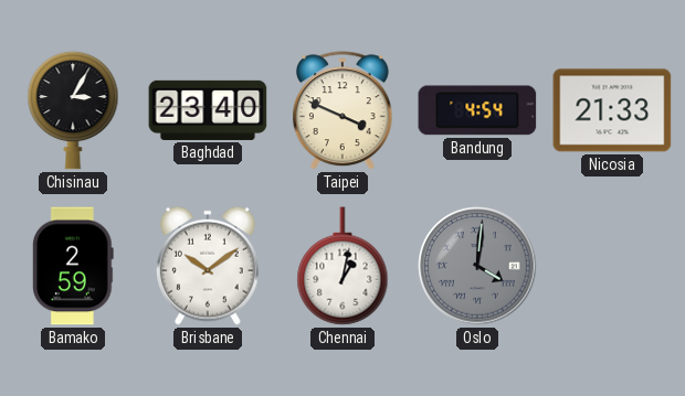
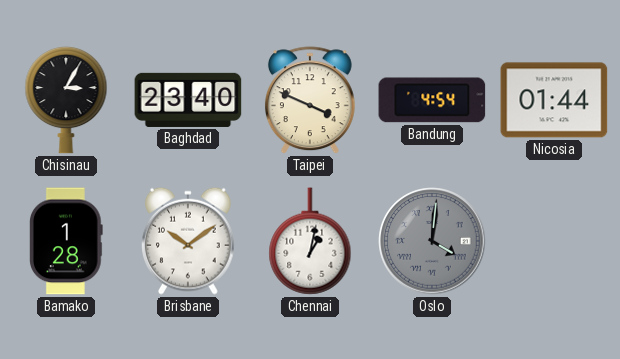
Nicosia: 21:33 -> 01:44 (554, 100)
Bamako: 2:59 -> 1:28 (66, 241)
